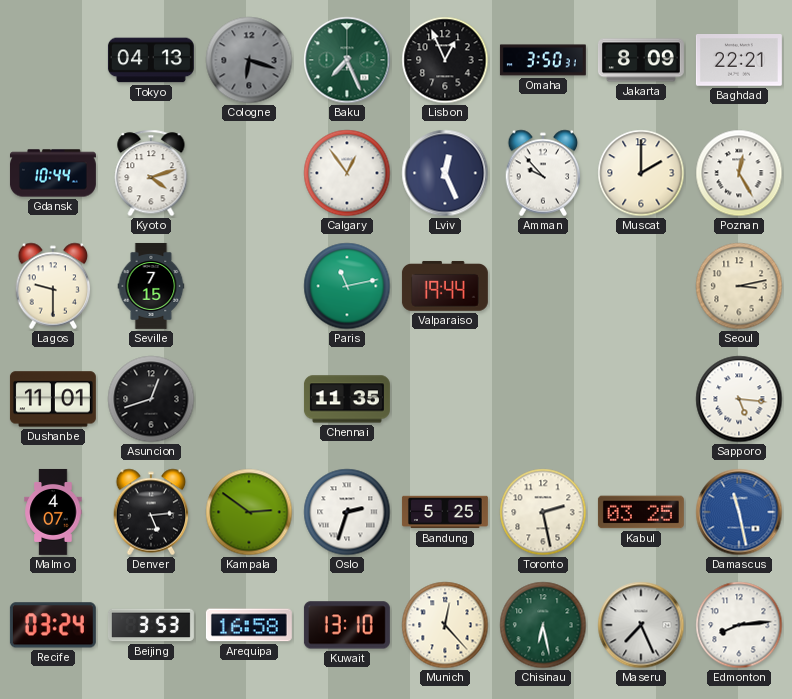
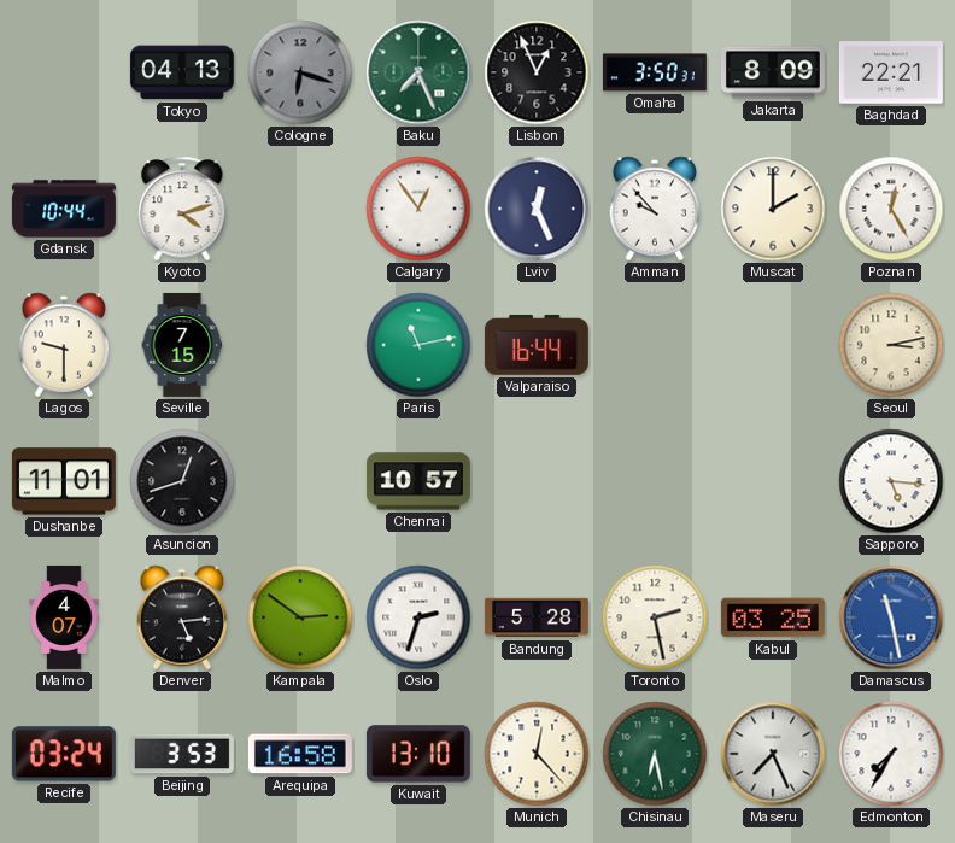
Valparaiso: 19:44 -> 16:44 (537, 345)
Chennai: 11:35 -> 10:57 (418, 481)
Bandung: 5:25 -> 5:28 (537, 617)
Edmonton: 8:14 -> 7:35 (891, 754)
